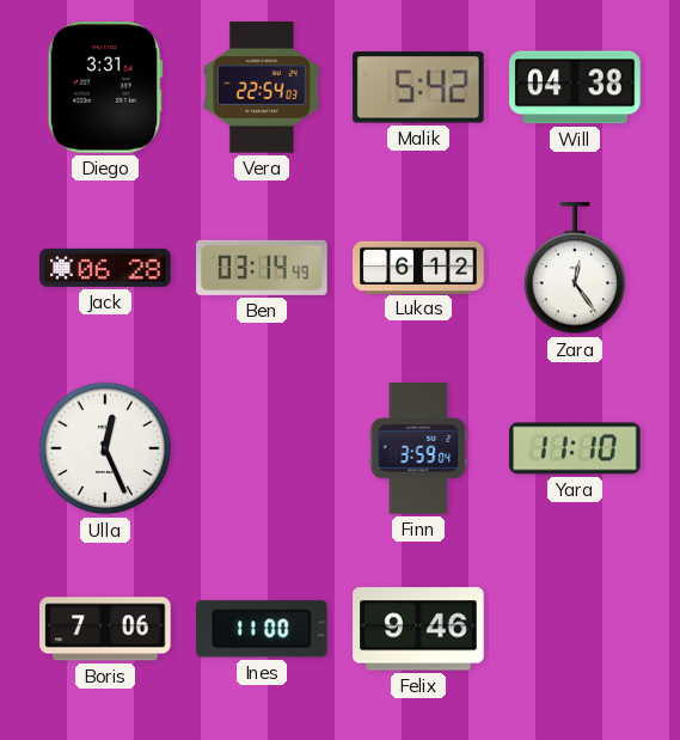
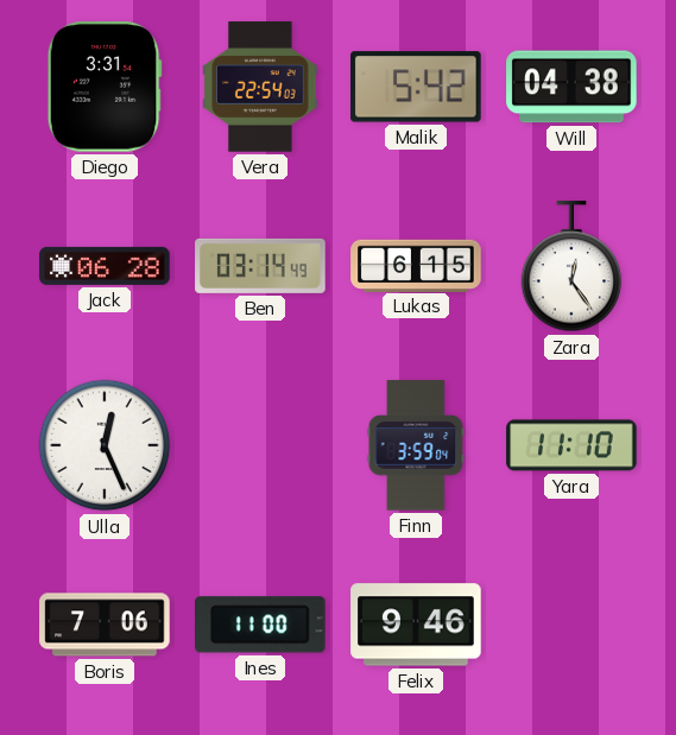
Lukas: 6:12 -> 6:15 (416, 265)
